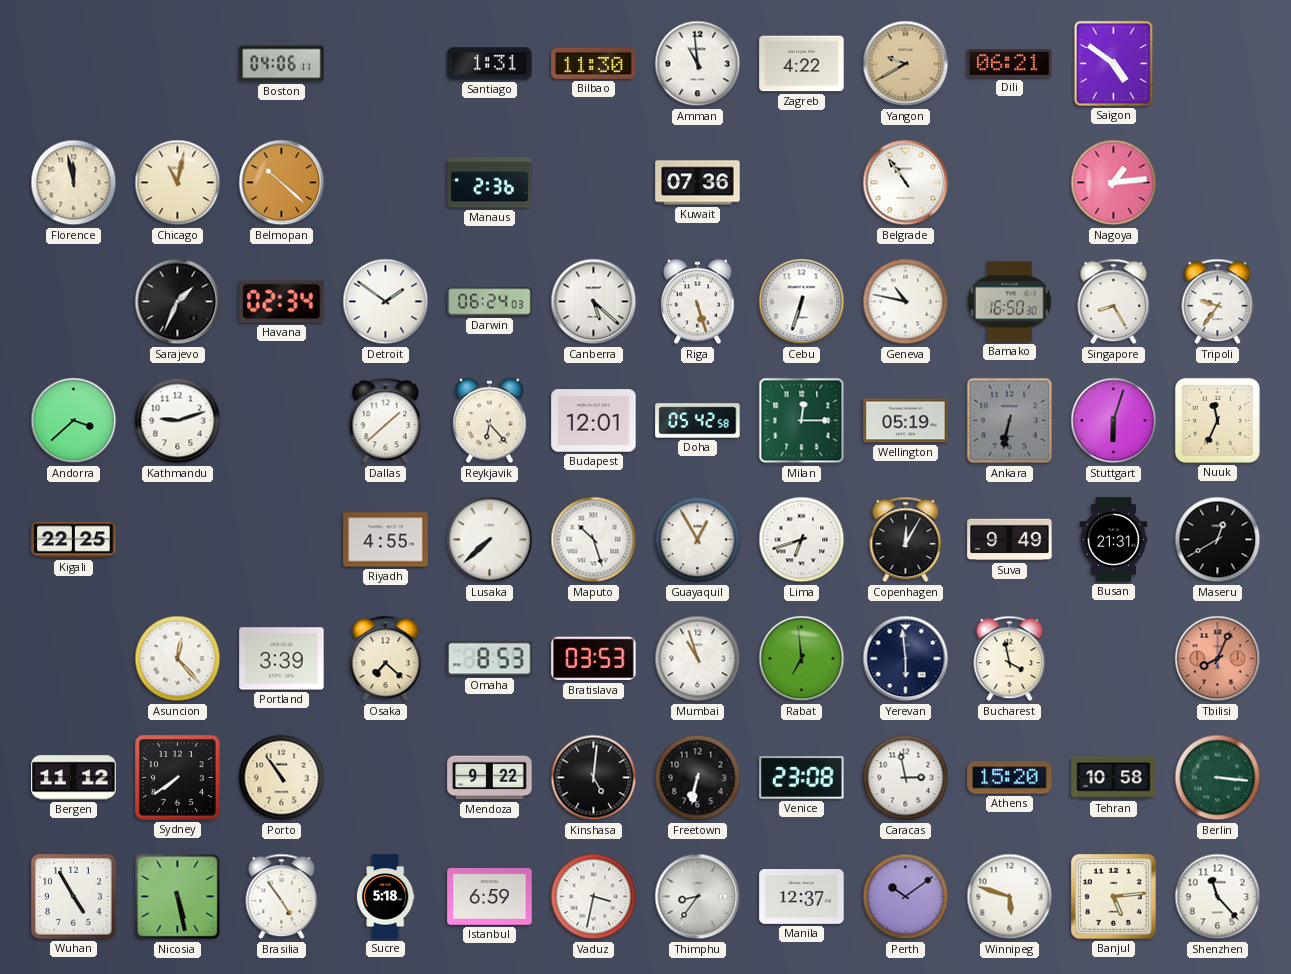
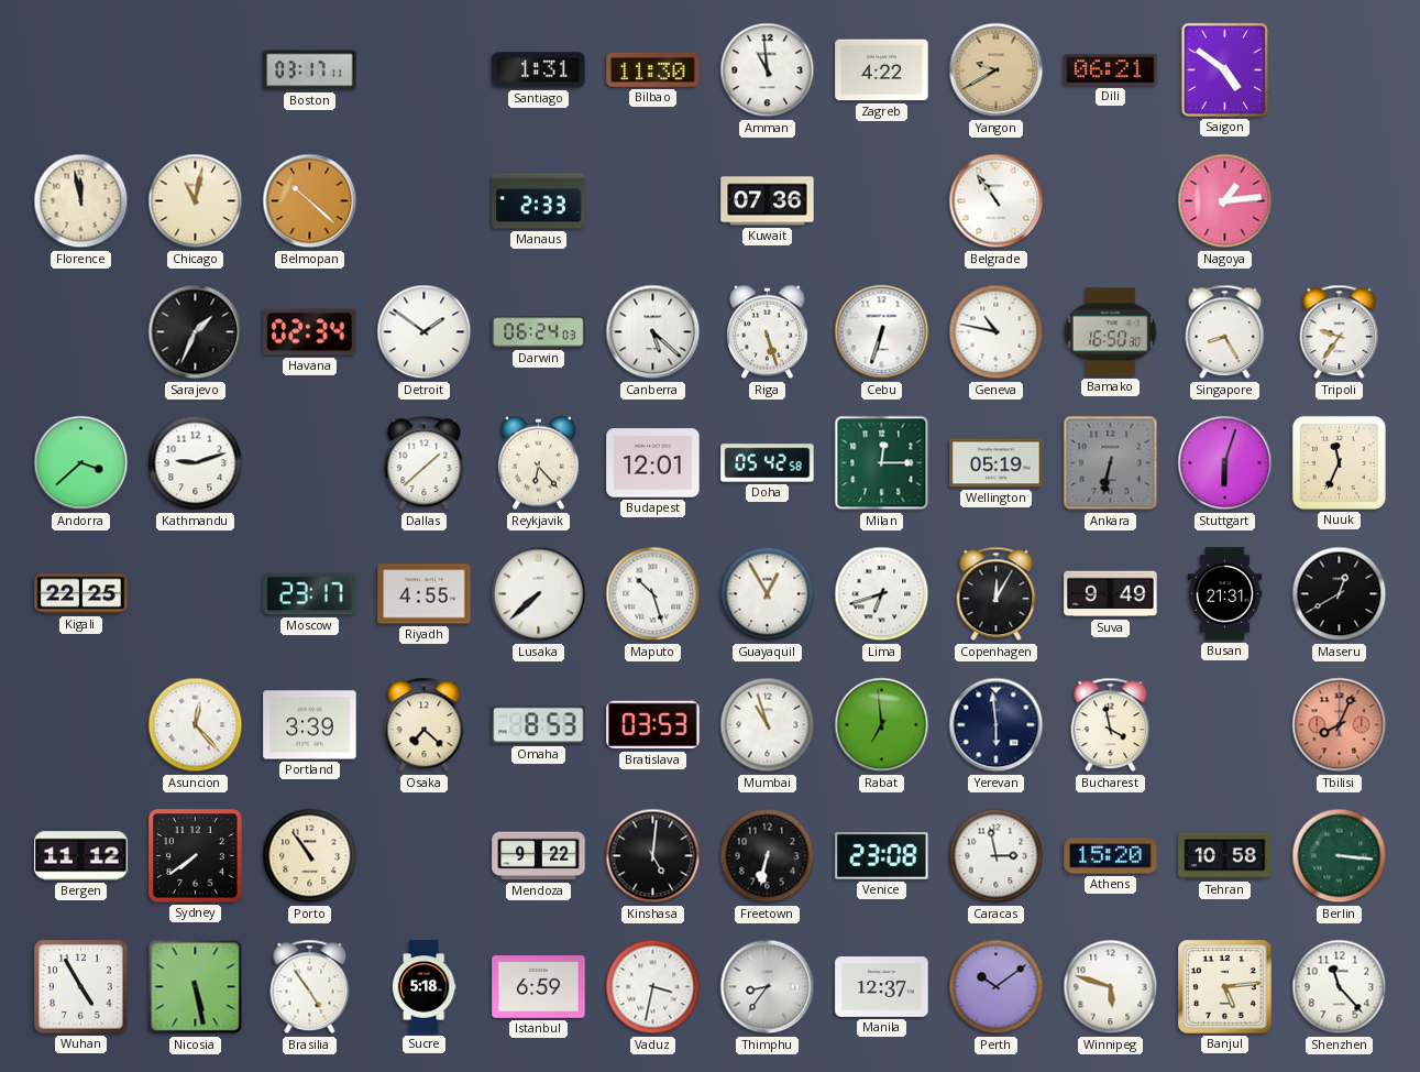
Boston: 04:06 -> 03:17 (310, 70)
Manaus: 2:36 -> 2:33 (539, 201)
Moscow: none -> 23:17 (310, 594)
